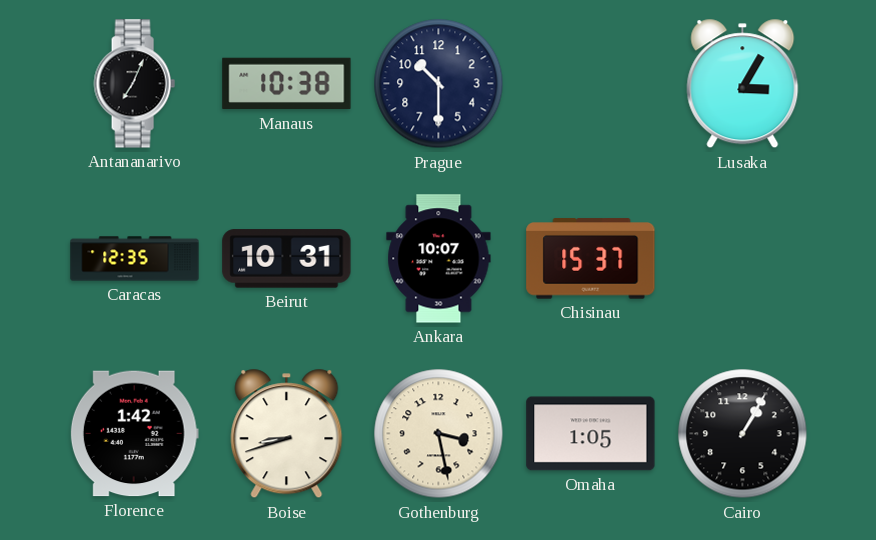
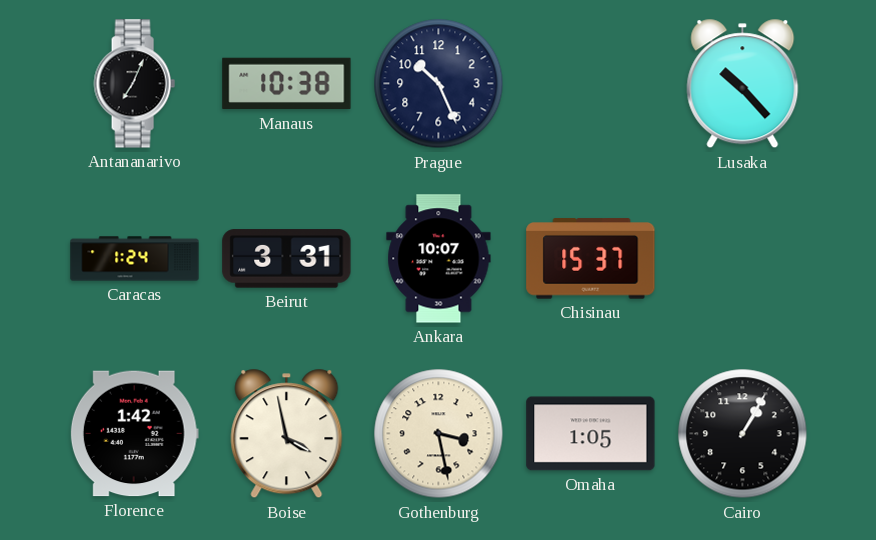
Prague: 10:30 -> 10:26 (439, 84)
Lusaka: 3:05 -> 10:23 (743, 84)
Caracas: 12:35 -> 1:24 (135, 259)
Beirut: 10:31 -> 3:31 (287, 259)
Boise: 8:42 -> 3:58 (287, 434)
